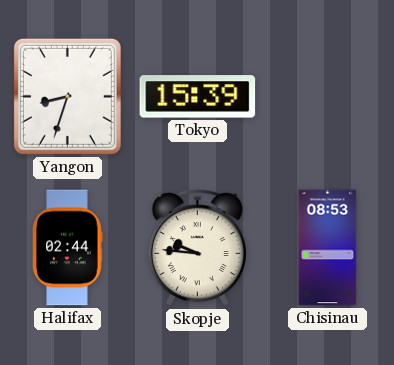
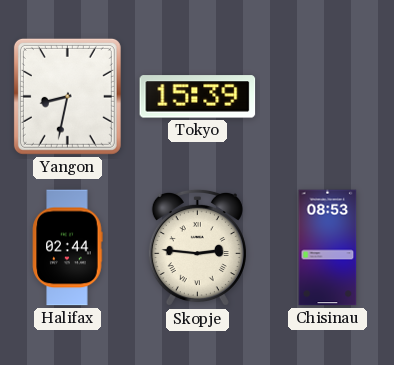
Yangon: 8:33 -> 8:32 (67, 96)
Skopje: 9:46 -> 2:46 (197, 248)
